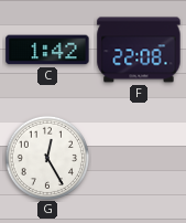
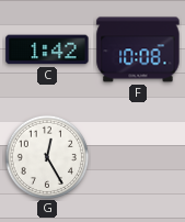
F: 22:08 -> 10:08 (138, 49)
